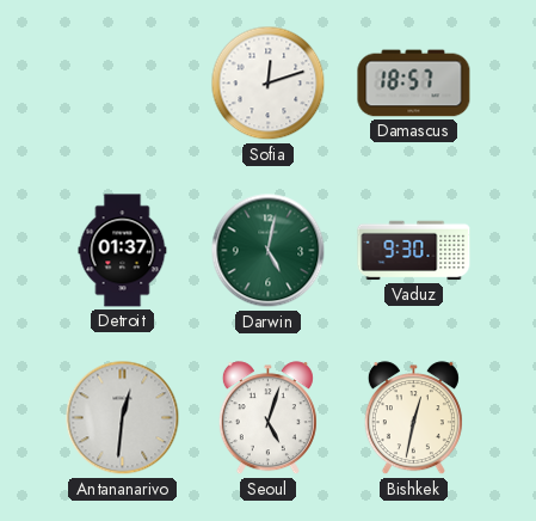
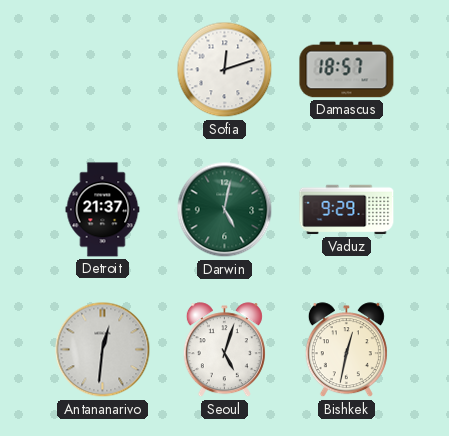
Detroit: 01:37 -> 21:37 (103, 210)
Vaduz: 9:30 -> 9:29 (347, 210)
